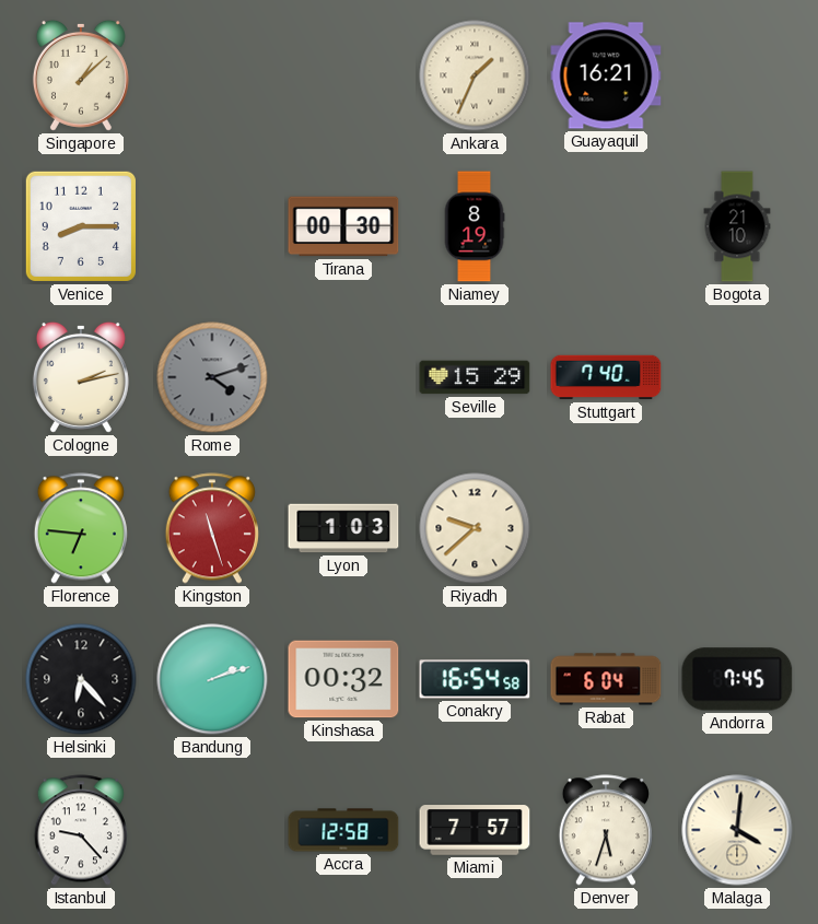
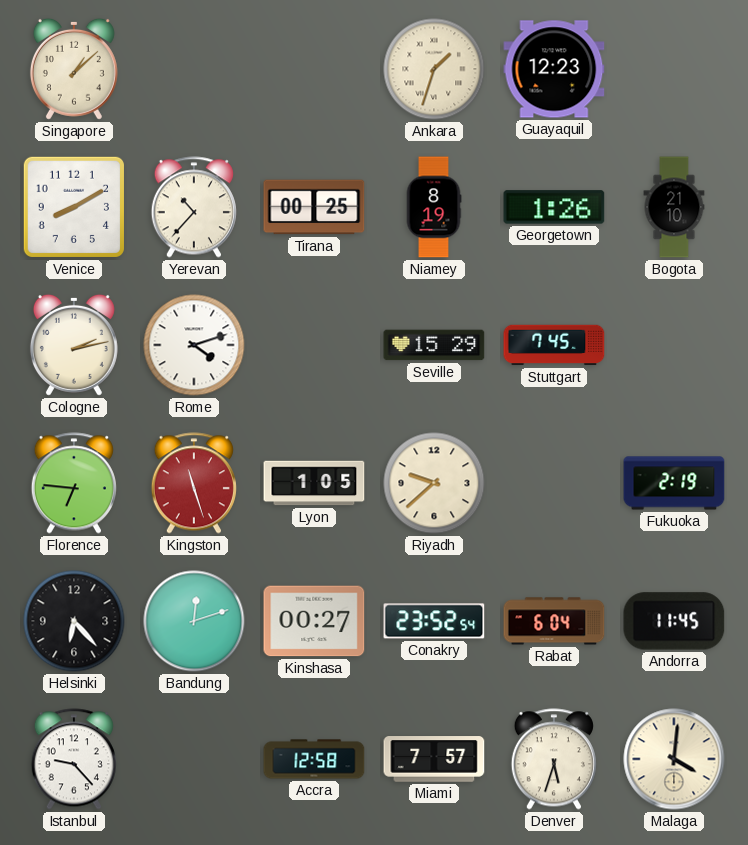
Ankara: 1:34 -> 1:33 (434, 69)
Guayaquil: 16:21 -> 12:23 (554, 69)
Venice: 8:15 -> 8:10 (74, 207)
Yerevan: none -> 10:37 (194, 207)
Tirana: 00:30 -> 00:25 (314, 207)
Georgetown: none -> 1:26 (554, 207)
Rome dial: grey -> white (194, 345)
Stuttgart: 7:40 -> 7:45 (554, 345)
Lyon: 1:03 -> 1:05 (314, 483)
Fukuoka: none -> 2:19 (674, 483)
Bandung: 2:12 -> 12:12 (194, 621)
Kinshasa: 00:32 -> 00:27 (314, 621)
Conakry: 16:54 -> 23:52 (434, 621)
Andorra: 7:45 -> 11:45 (674, 621)
